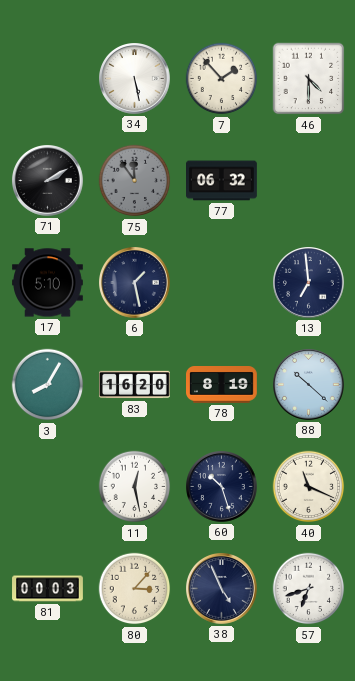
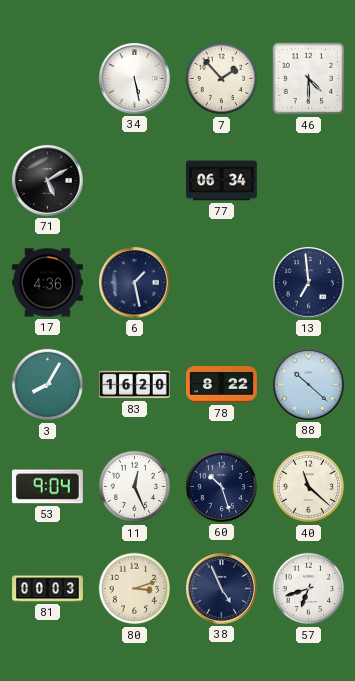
71: 2:10 -> 5:10 (48, 181)
75: 11:54 -> none (135, 181)
77: 06:32 -> 06:34 (222, 181)
17: 5:10 -> 4:36 (48, 283)
78: 8:19 -> 8:22 (222, 385)
53: none -> 9:04 (47, 487)
11: 12:28 -> 12:26 (135, 487)
40: 11:19 -> 11:22 (309, 487)
80: 3:07 -> 3:12 (135, 589)
